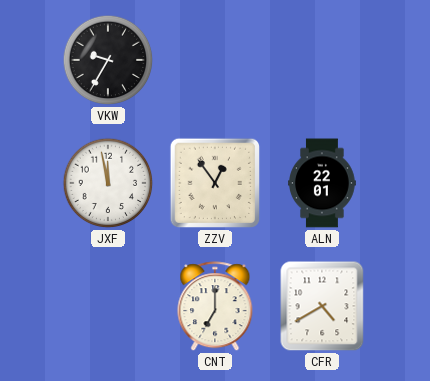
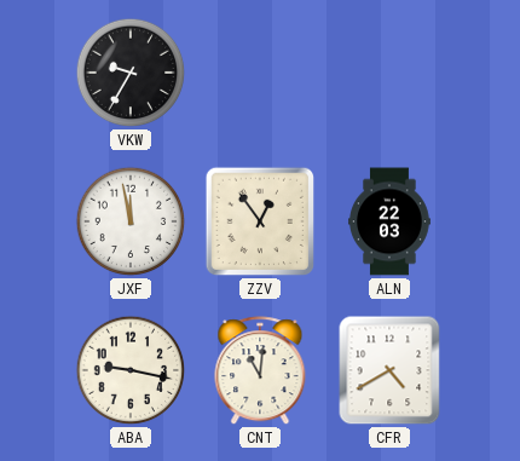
ALN: 22:01 -> 22:03 (389, 221)
ABA: none -> 9:17 (131, 370)
CNT: 7:00 -> 11:01 (260, 371)
